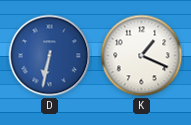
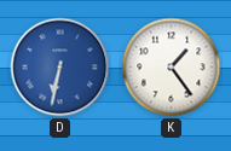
K: 1:19 -> 1:24 (172, 68)
